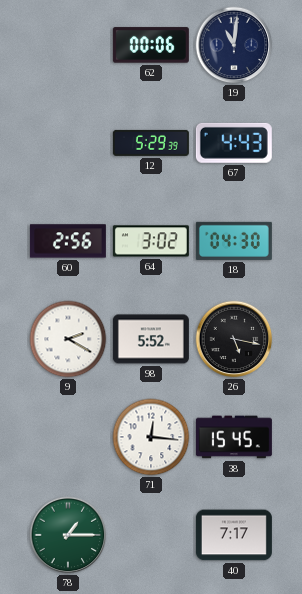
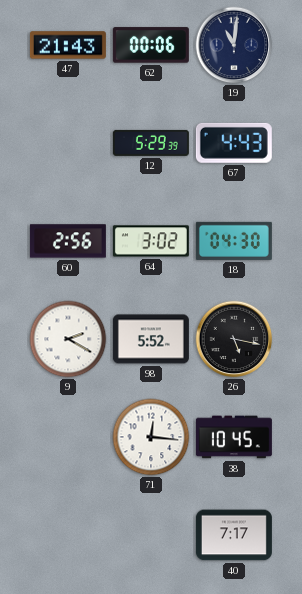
47: none -> 21:43 (68, 45)
38: 15:45 -> 10:45 (234, 437)
78: 1:15 -> none (68, 535)
